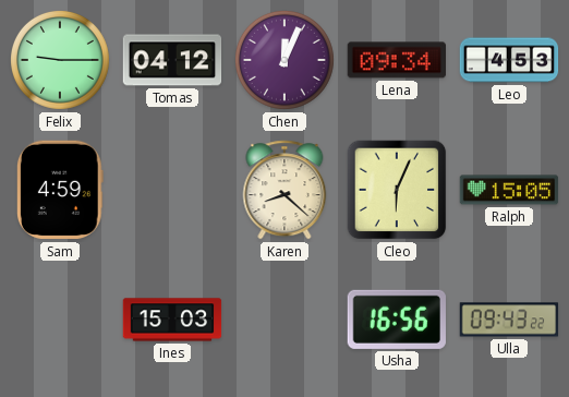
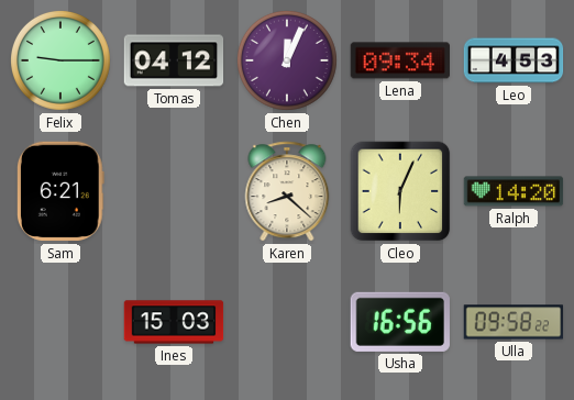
Sam: 4:59 -> 6:21 (60, 191)
Ralph: 15:05 -> 14:20 (514, 191)
Ulla: 09:43 -> 09:58 (514, 322)
